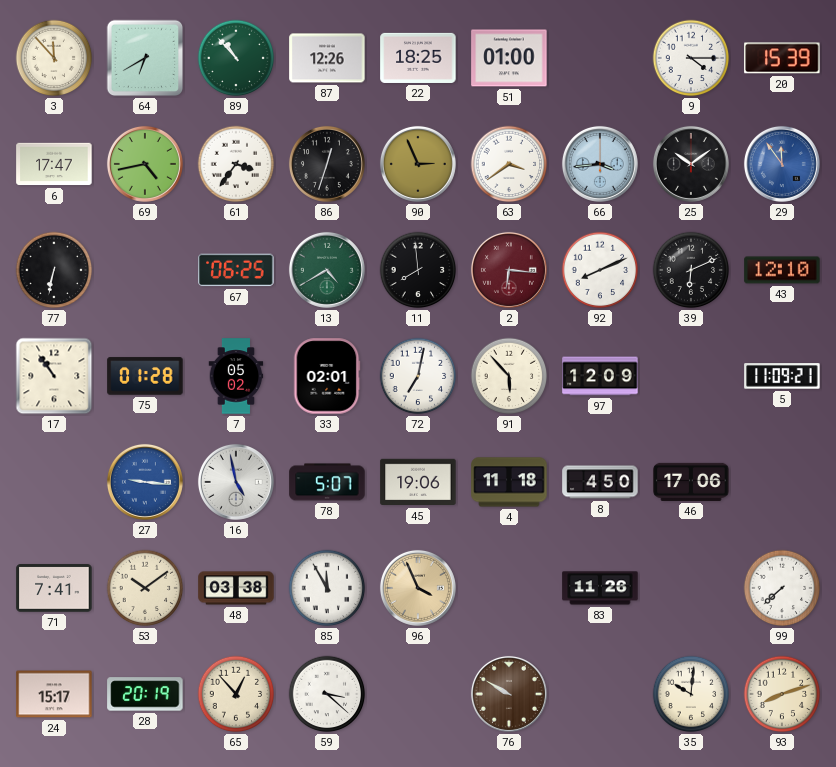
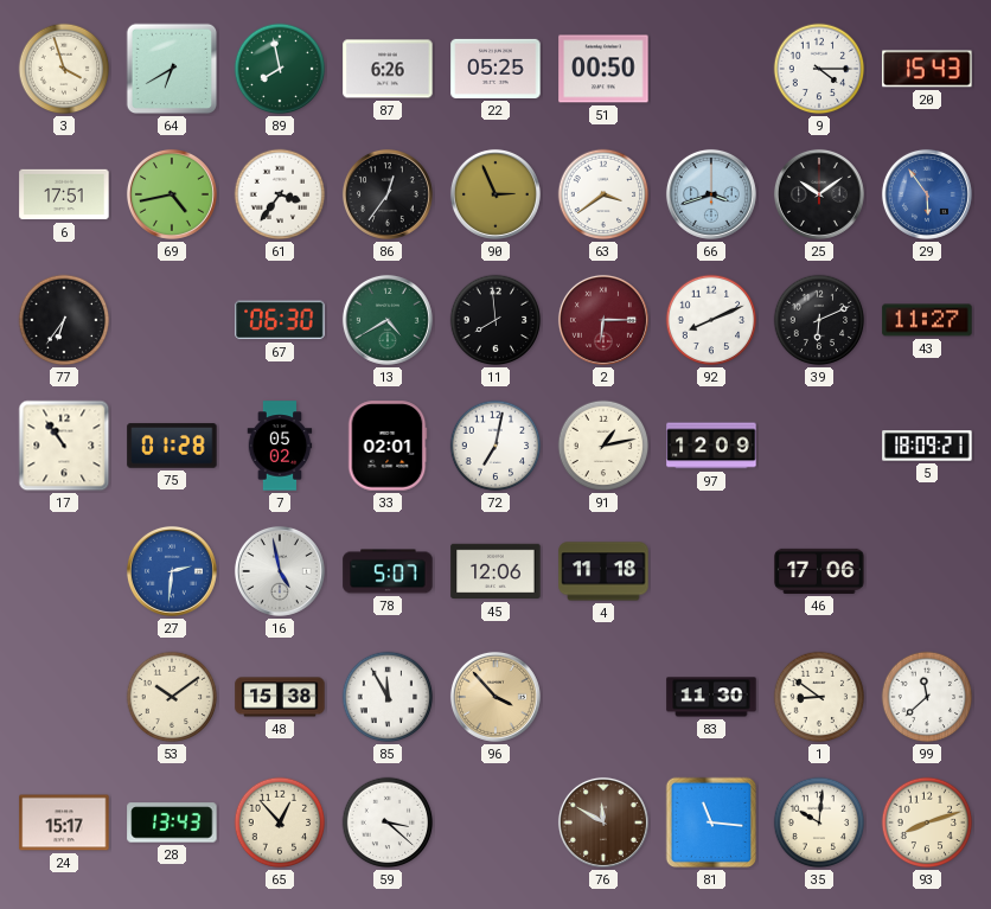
3: 11:53 -> 3:57 (64, 69)
89: 10:53 -> 7:58 (280, 69)
87: 12:26 -> 6:26 (388, 69)
22: 18:25 -> 05:25 (495, 69)
51: 01:00 -> 00:50 (603, 69)
20: 15:39 -> 15:43 (927, 69)
6: 17:47 -> 17:51 (64, 194)
86: 12:33 -> 12:36 (388, 194)
66: 3:44 -> 3:42 (711, 194)
29: 11:54 -> 5:54 (927, 194)
77: 6:32 -> 6:36 (64, 320)
67: 06:25 -> 06:30 (280, 320)
2: 6:16 -> 6:15 (603, 320)
43: 12:10 -> 11:27 (927, 320)
91: 5:53 -> 1:13 (603, 446)
5: 11:09 -> 18:09 (927, 446)
27: 9:16 -> 2:31 (172, 571)
45: 19:06 -> 12:06 (495, 571)
8: 4:50 -> none (600, 482)
71: 7:41 -> none (54, 588)
48: 03:38 -> 15:38 (280, 697)
96: 3:56 -> 3:53 (495, 697)
83: 11:26 -> 11:30 (711, 697)
1: none -> 8:51 (819, 697)
99: 7:38 -> 11:38 (927, 697)
28: 20:19 -> 13:43 (172, 822)
76: 9:50 -> 11:50 (603, 822)
81: none -> 11:16 (711, 822)
